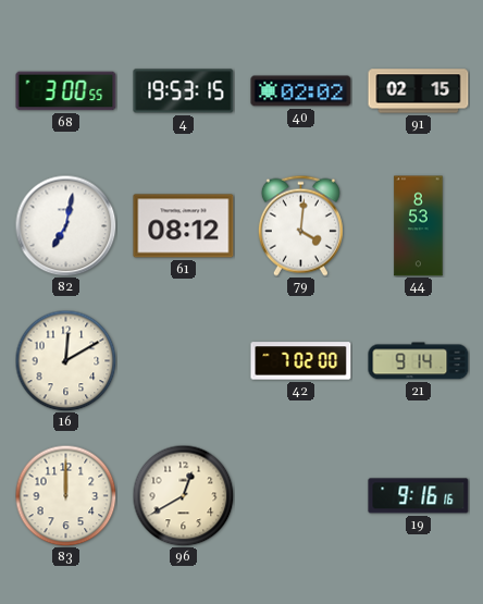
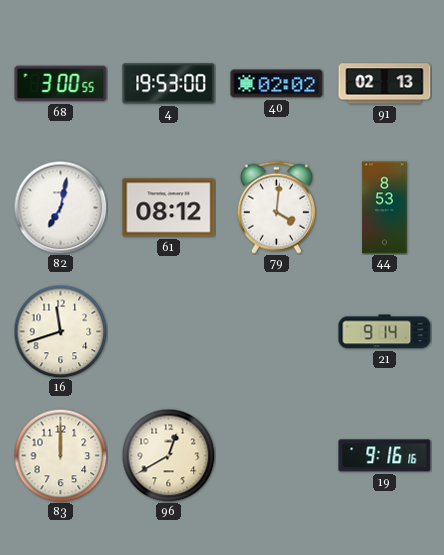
4: 19:53:15 -> 19:53:00 (169, 84)
91: 02:15 -> 02:13 (385, 84)
16: 12:10 -> 11:42 (60, 331)
42: 7:02 -> none (301, 361)
